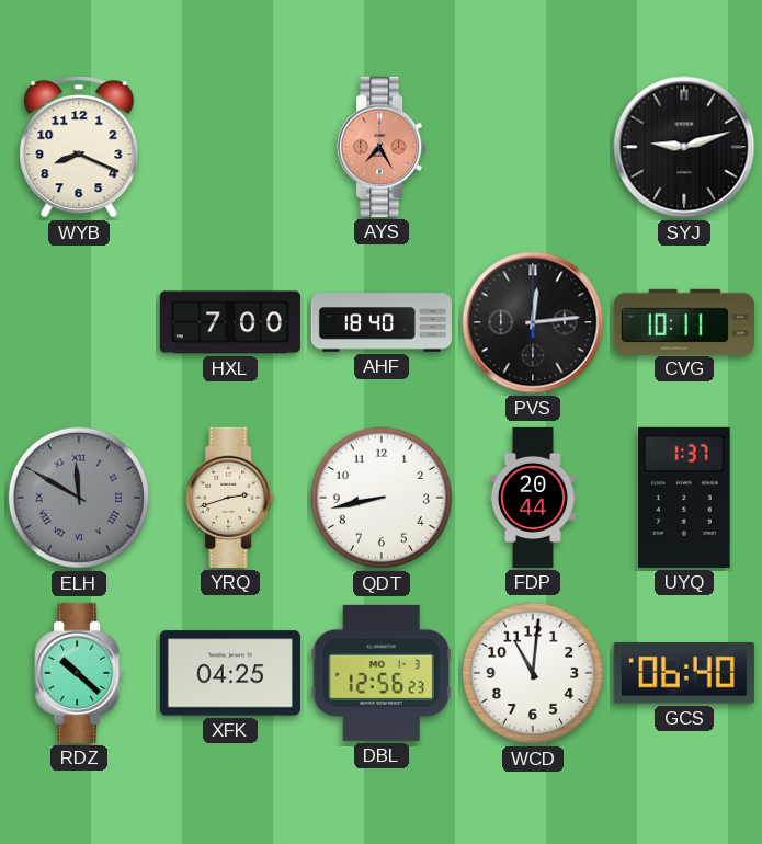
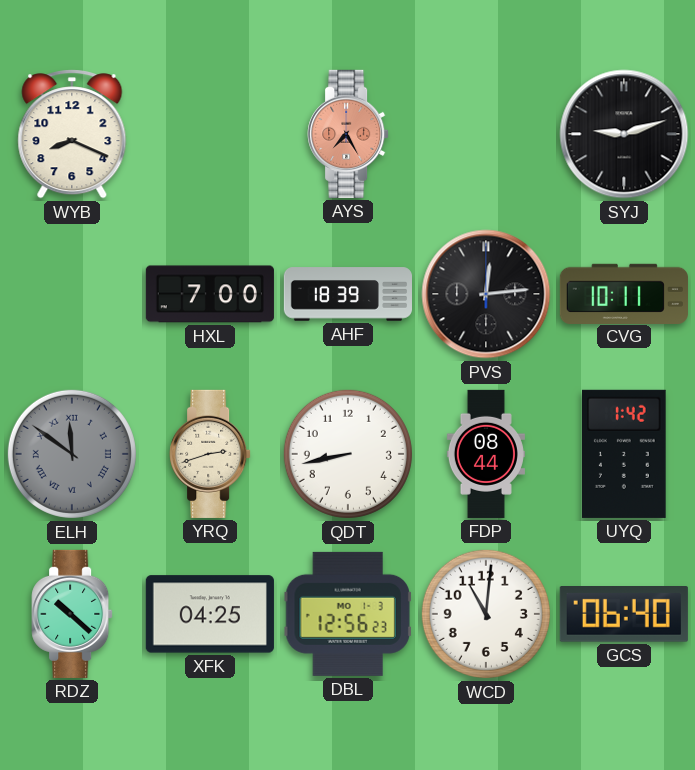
AHF: 18:40 -> 18:39 (347, 294)
ELH: 11:50 -> 11:51 (72, 454)
FDP: 20:44 -> 08:44 (486, 454)
UYQ: 1:37 -> 1:42 (624, 454)
